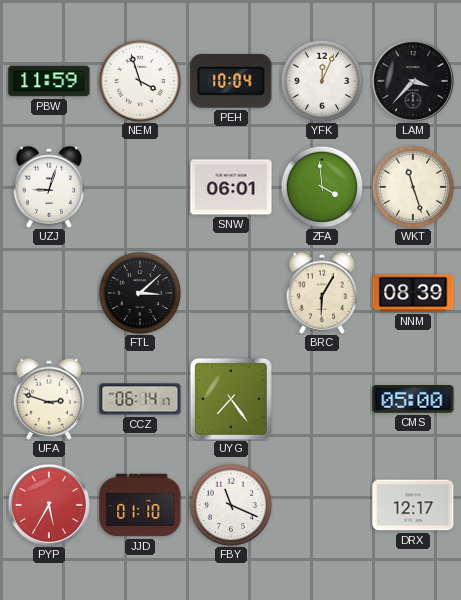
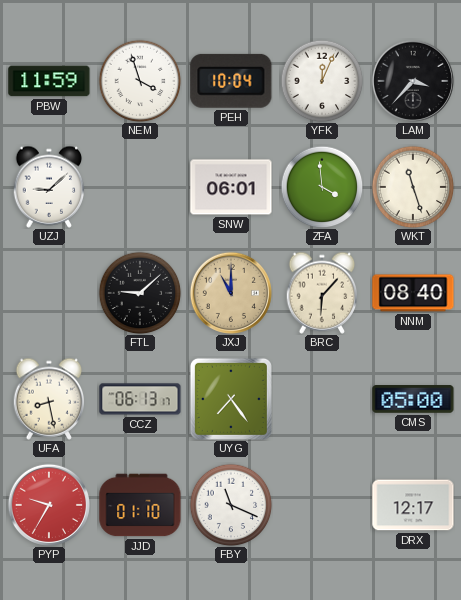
UZJ: 9:03 -> 9:08 (49, 187)
FTL: 3:08 -> 9:08 (140, 293)
JXJ: none -> 11:00 (231, 293)
BRC: 6:05 -> 6:07 (322, 293)
NNM: 08:39 -> 08:40 (413, 293)
UFA: 2:48 -> 8:28 (49, 399)
CCZ: 06:14 -> 06:13 (140, 399)
PYP: 5:35 -> 9:35 (49, 505)
